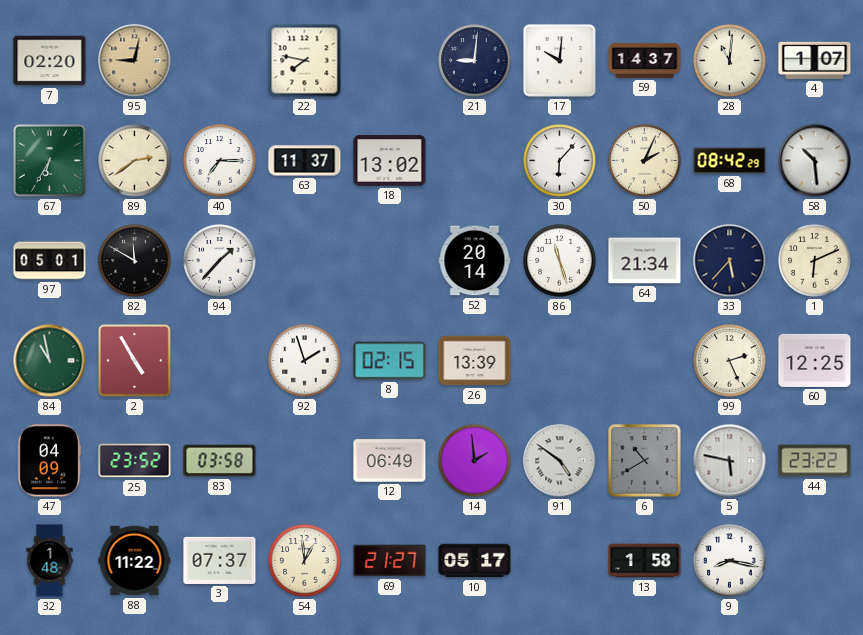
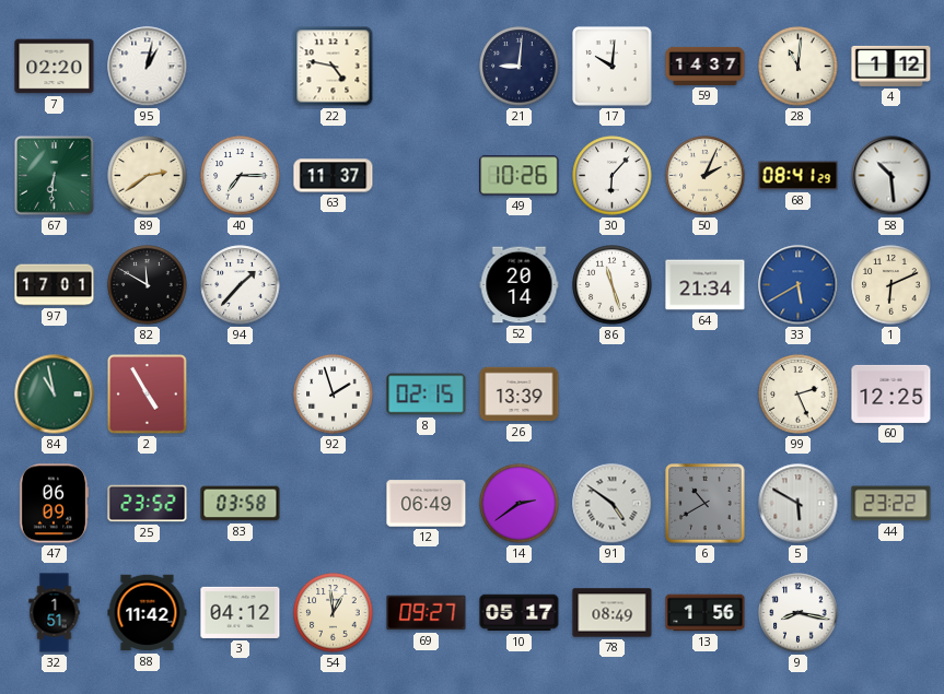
95: 9:02 -> 1:02 (148, 67)
95 dial: champagne -> white (148, 67)
22: 7:47 -> 4:47 (334, 67)
4: 1:07 -> 1:12 (891, 66)
67: 6:35 -> 6:31 (55, 176)
18: 13:02 -> none (390, 161)
49: none -> 10:26 (520, 176)
68: 08:42 -> 08:41 (799, 176)
97: 05:01 -> 17:01 (55, 285)
33: 5:37 -> 5:40 (799, 285)
33 dial: navy -> blue (799, 285)
47: 04:09 -> 06:09 (54, 504)
14: 1:59 -> 2:39 (520, 504)
5: 5:47 -> 5:50 (799, 504)
32: 1:48 -> 1:51 (55, 613)
88: 11:22 -> 11:42 (148, 613)
3: 07:37 -> 04:12 (241, 612)
69: 21:27 -> 09:27 (427, 613)
78: none -> 08:49 (613, 613)
13: 1:58 -> 1:56 (706, 613)
